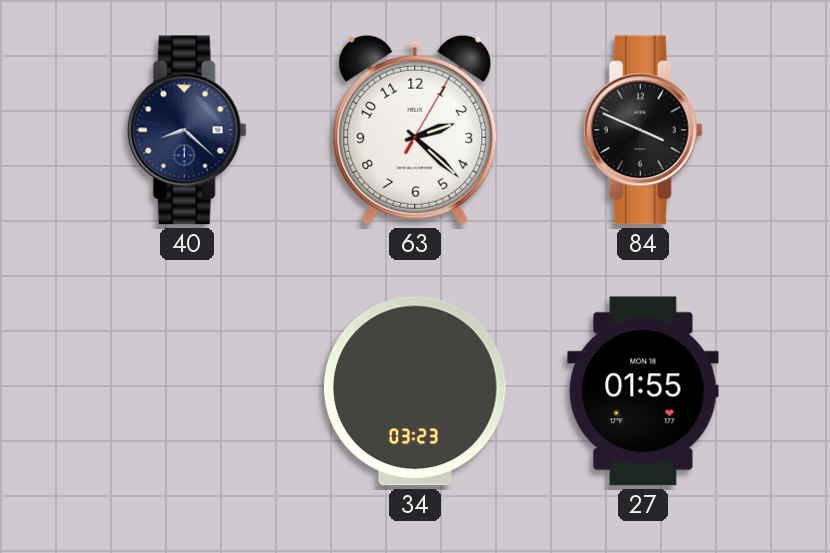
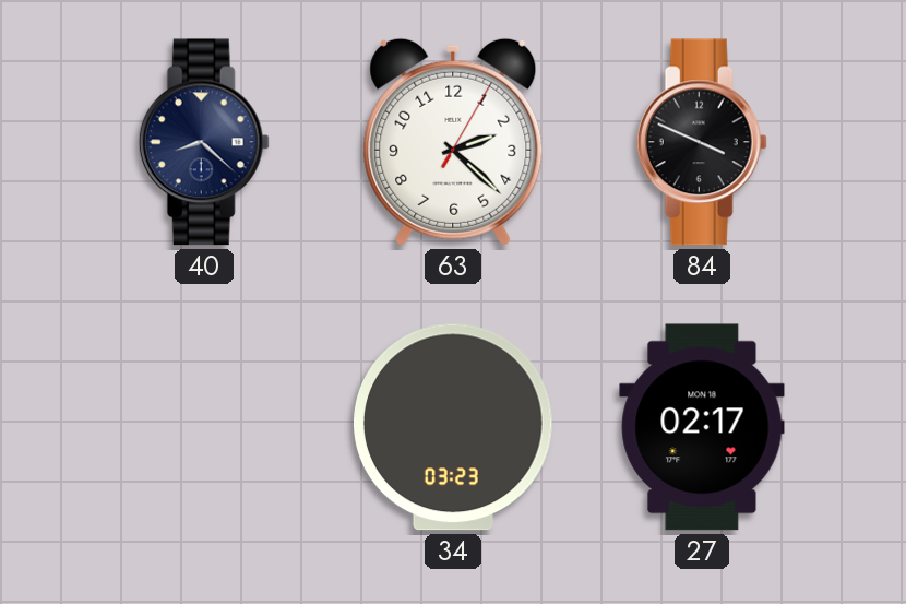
27: 01:55 -> 02:17 (702, 427)
